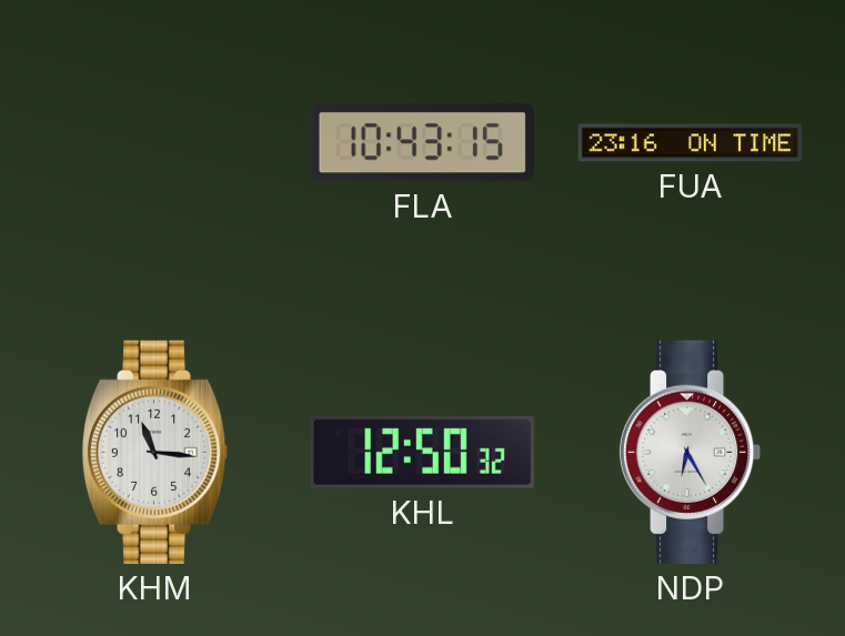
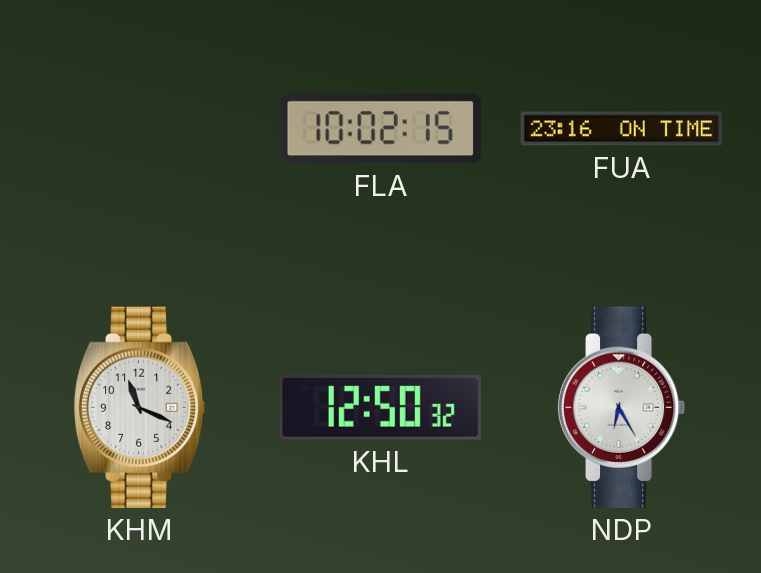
FLA: 10:43 -> 10:02 (380, 129)
KHM: 11:16 -> 11:19 (140, 407)
